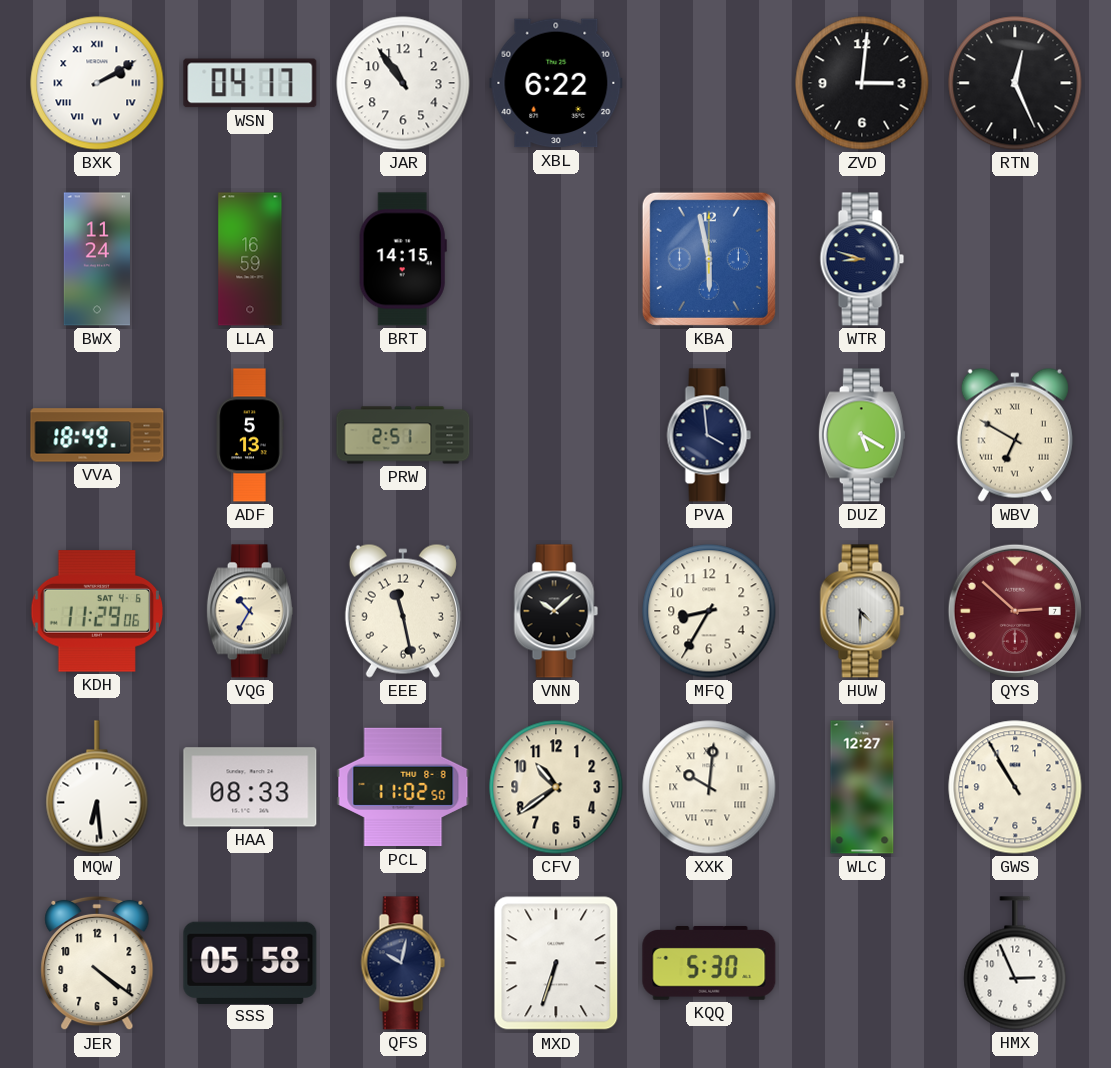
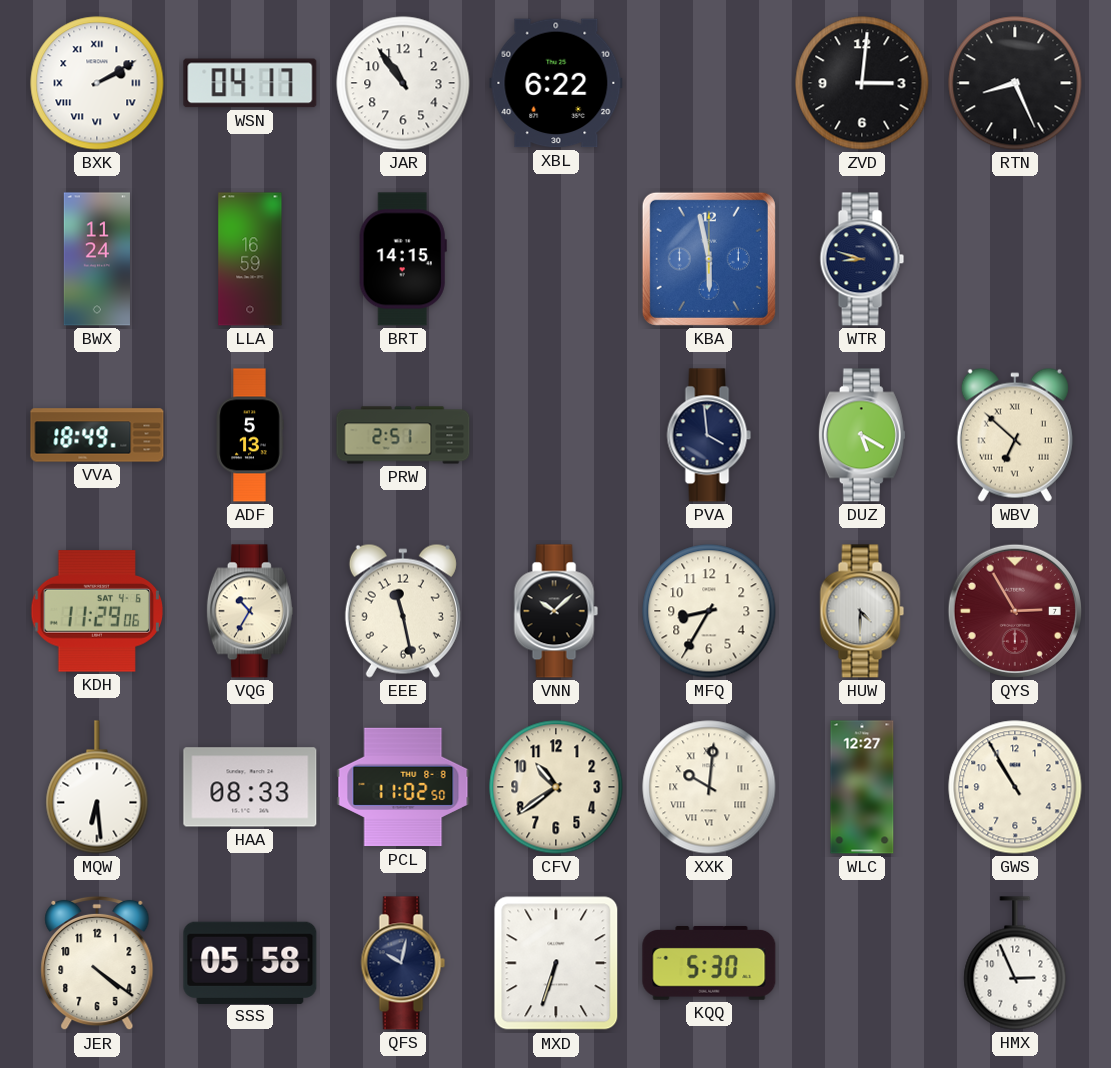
RTN: 12:26 -> 8:26 (1015, 83)
WBV: 6:50 -> 6:52 (1015, 435)
QYS: 2:52 -> 2:55 (1015, 611)
